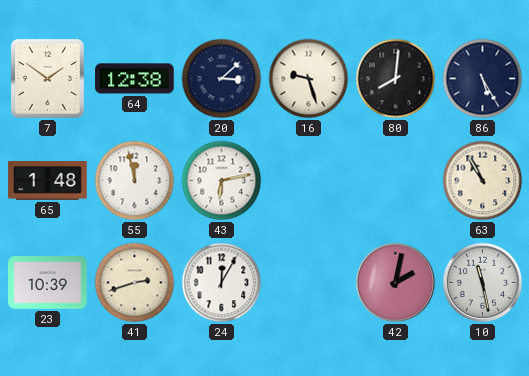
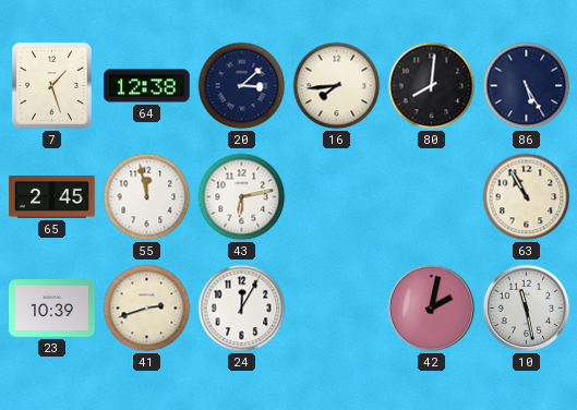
7: 1:51 -> 1:27 (51, 85)
16: 9:27 -> 7:44 (337, 86)
65: 1:48 -> 2:45 (52, 197)
